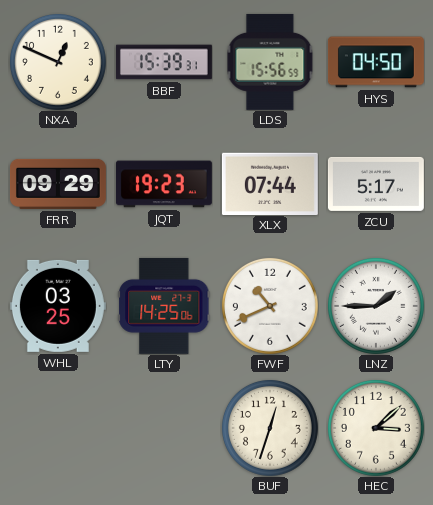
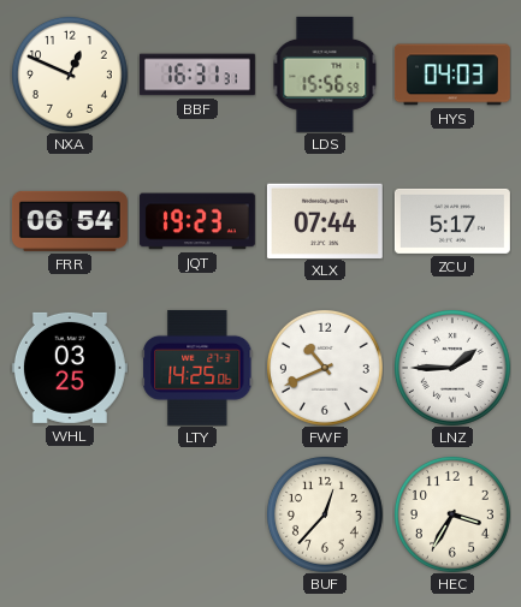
BBF: 15:39 -> 16:31 (197, 75)
HYS: 04:50 -> 04:03 (452, 75)
FRR: 09:29 -> 06:54 (70, 221)
BUF: 12:33 -> 12:37 (325, 514)
HEC: 3:08 -> 3:35 (452, 514)
